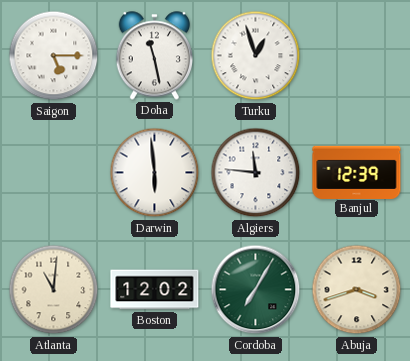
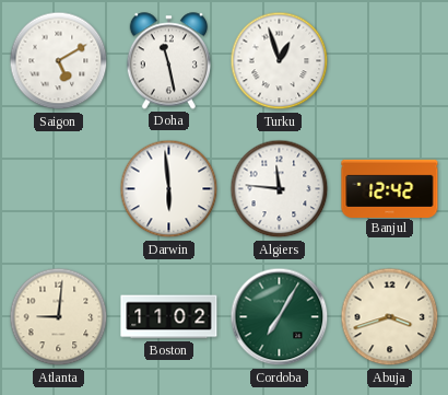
Saigon: 5:15 -> 5:10 (59, 61)
Banjul: 12:39 -> 12:42 (390, 188)
Atlanta: 11:01 -> 9:01 (59, 317)
Boston: 12:02 -> 11:02 (169, 317)
